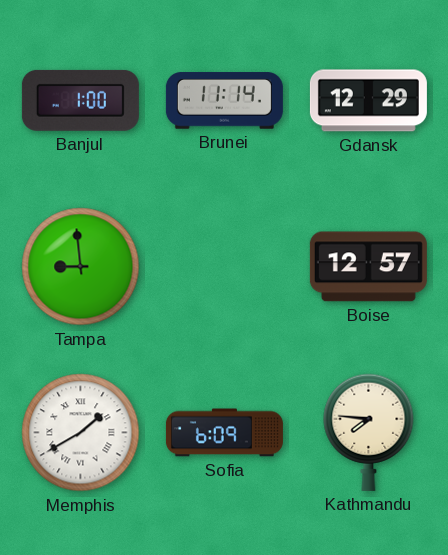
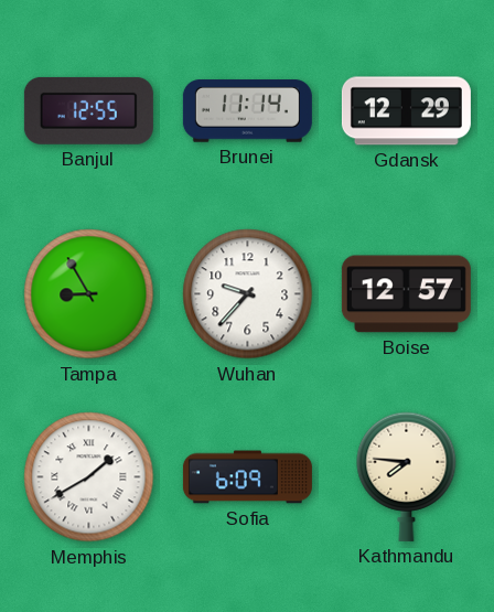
Banjul: 1:00 -> 12:55 (88, 110)
Tampa: 8:59 -> 8:55 (89, 294)
Wuhan: none -> 9:37 (248, 294)
